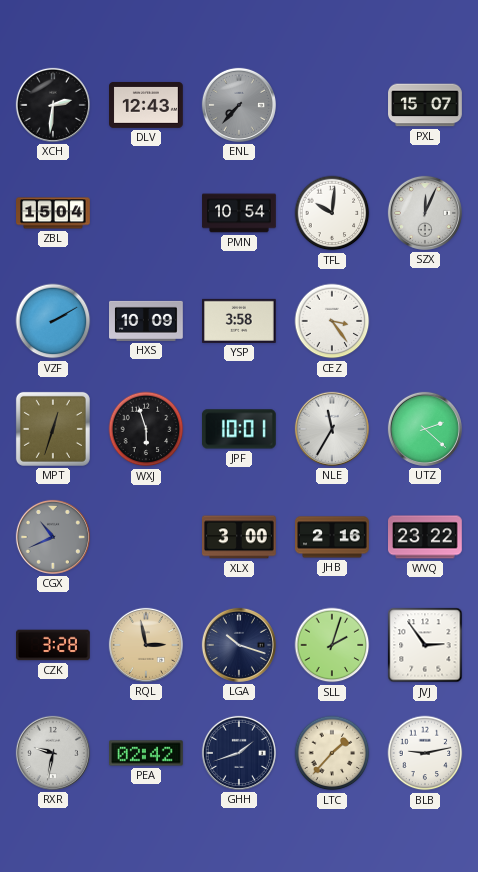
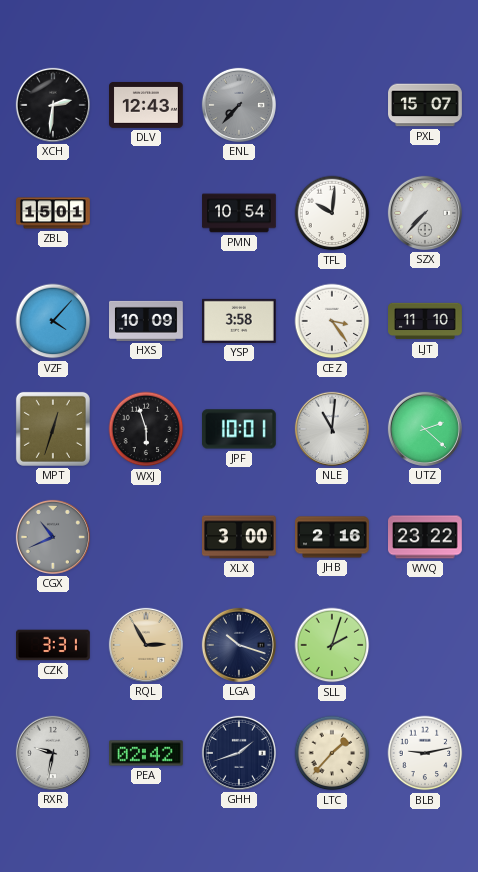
ZBL: 15:04 -> 15:01 (53, 213)
SZX: 12:04 -> 7:37 (425, 213)
VZF: 2:10 -> 4:07 (53, 321)
LJT: none -> 11:10 (425, 321)
NLE: 11:35 -> 11:01 (332, 429)
CZK: 3:28 -> 3:31 (54, 645)
RQL: 2:58 -> 2:55 (146, 645)
JVJ: 2:54 -> none (425, 645)
